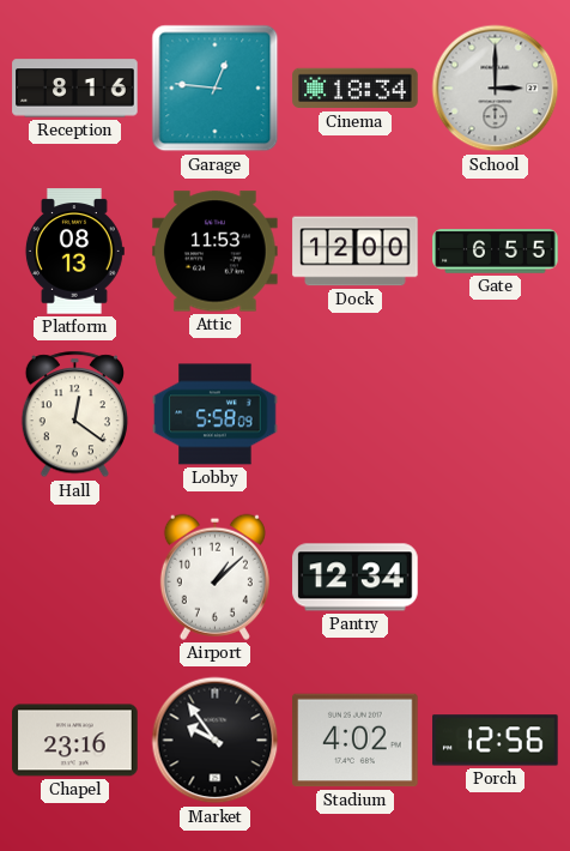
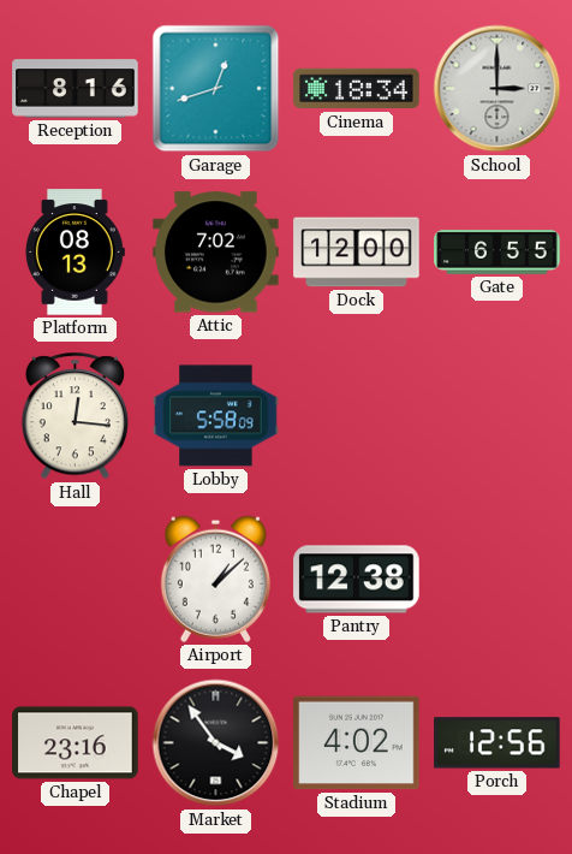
Garage: 12:46 -> 12:42 (216, 89)
Attic: 11:53 -> 7:02 (216, 253)
Hall: 12:21 -> 12:16 (75, 416)
Pantry: 12:34 -> 12:38 (357, 580)
Market: 9:54 -> 3:54 (216, 743)
